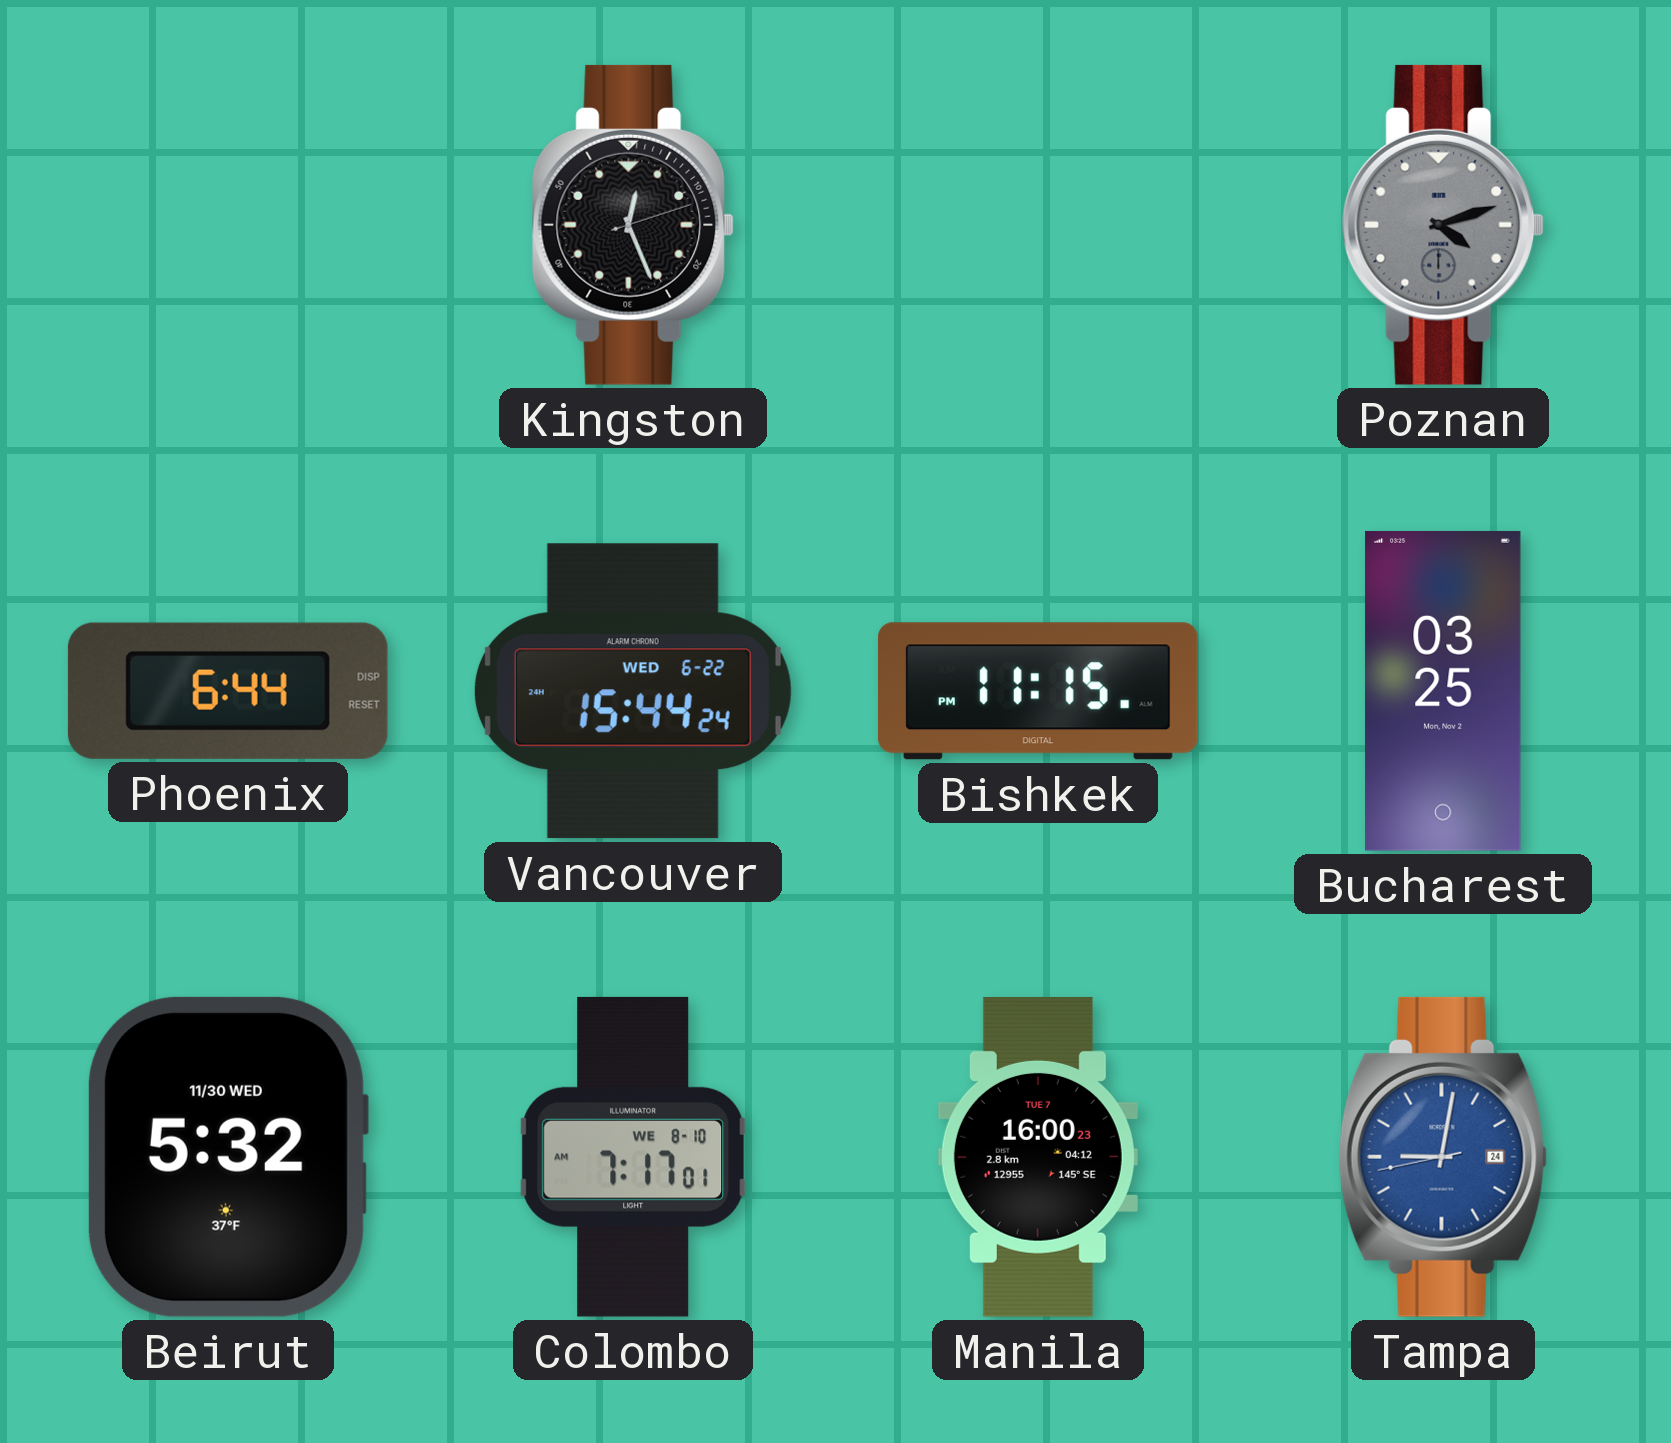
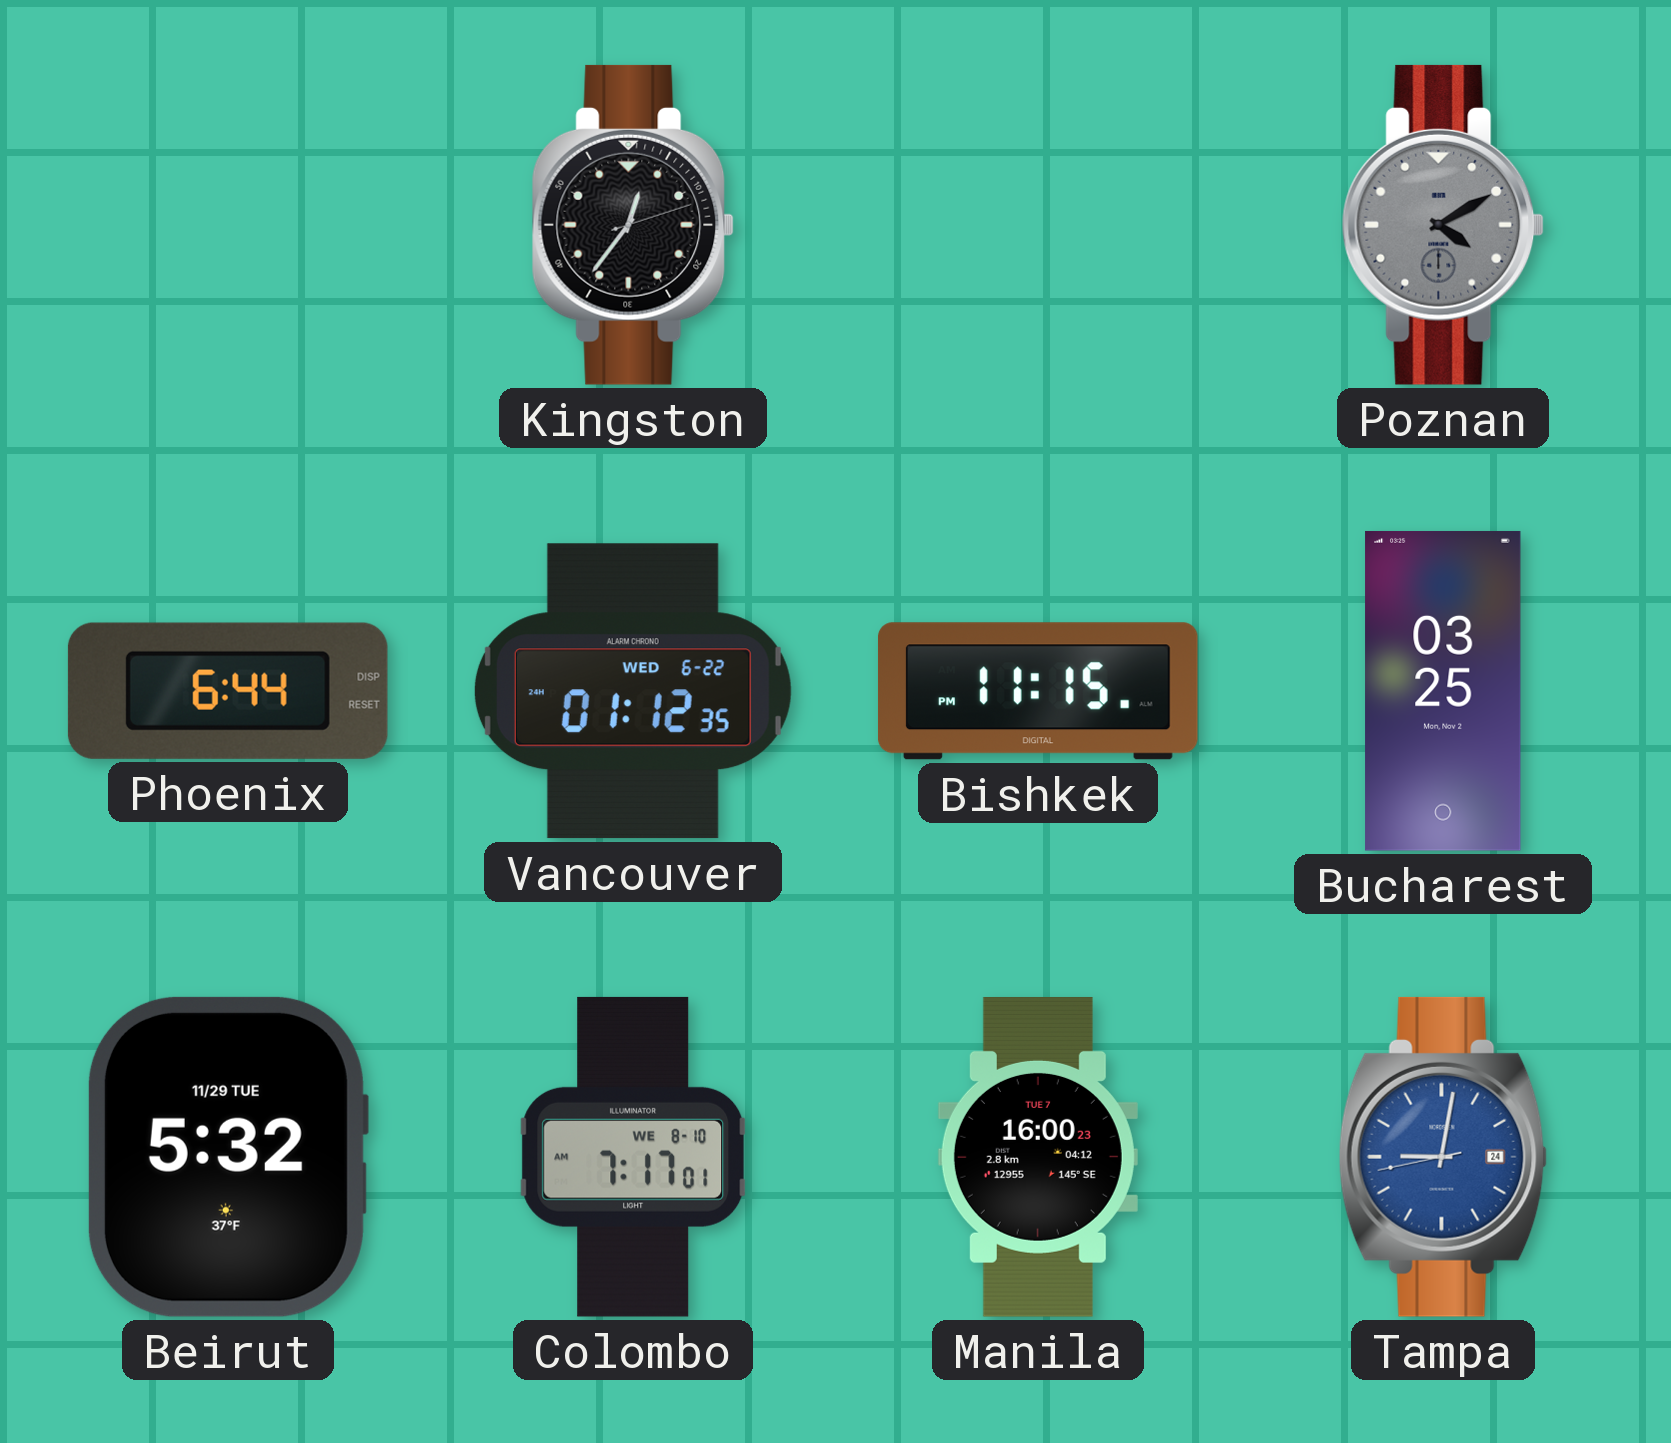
Kingston: 12:26 -> 12:36 (633, 225)
Poznan: 4:12 -> 4:10 (1443, 225)
Vancouver: 15:44 -> 01:12 (633, 691)
Beirut date: 11/30 WED -> 11/29 TUE (227, 1157)
